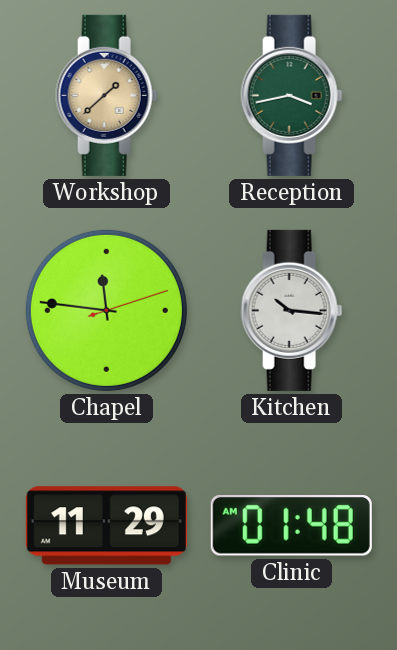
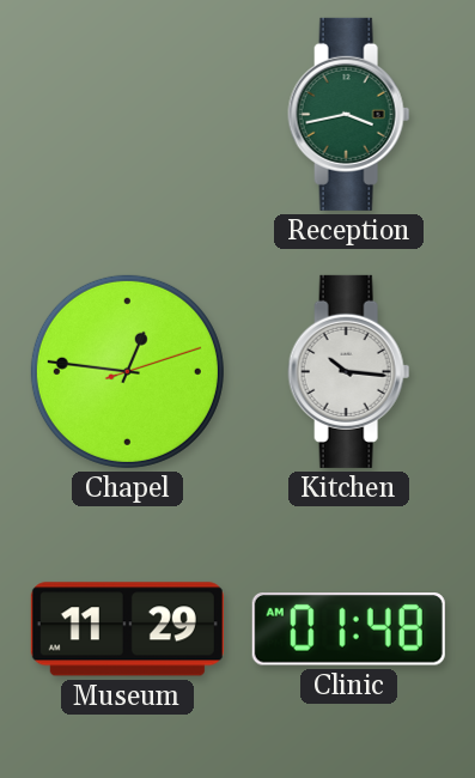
Workshop: 1:38 -> none (107, 95)
Chapel: 11:46 -> 12:46 (127, 371)
